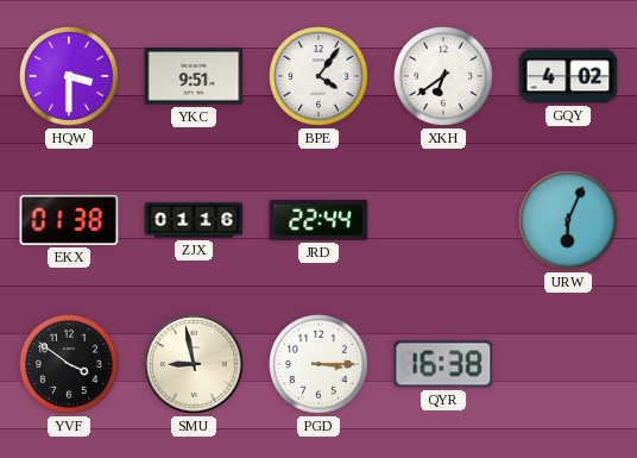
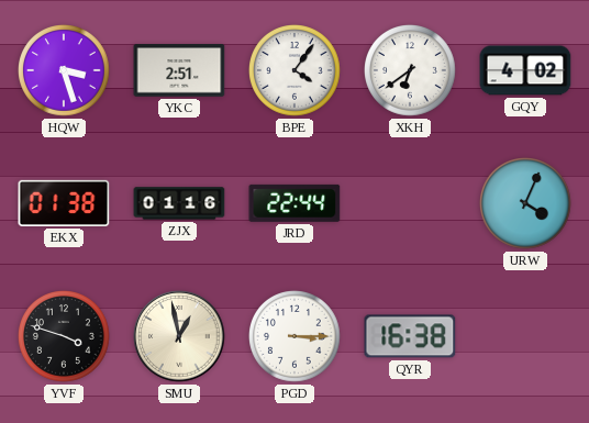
HQW: 3:30 -> 3:27 (65, 71)
YKC: 9:51 -> 2:51 (179, 70)
URW: 6:04 -> 4:04 (526, 204)
YVF: 3:51 -> 3:48 (65, 337)
SMU: 8:58 -> 12:58 (179, 336)
